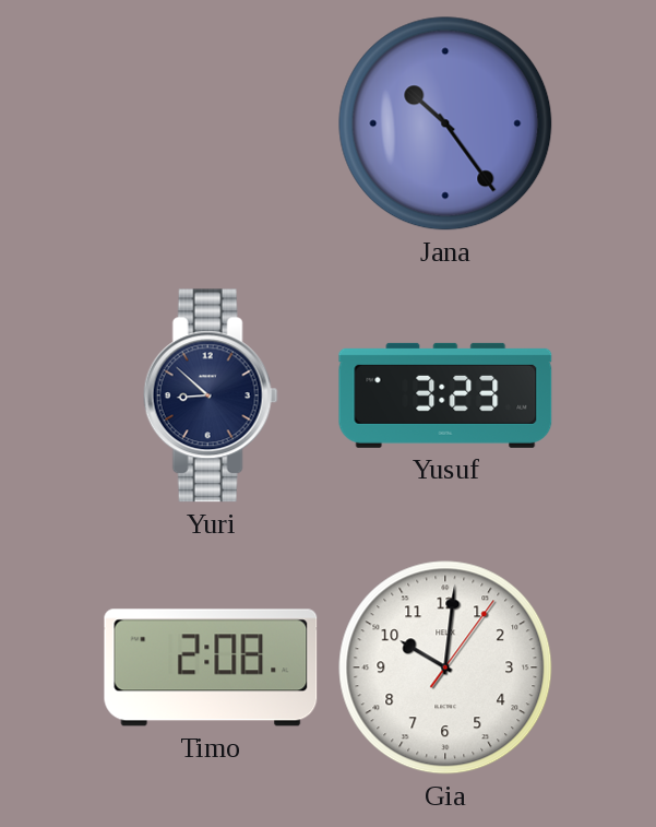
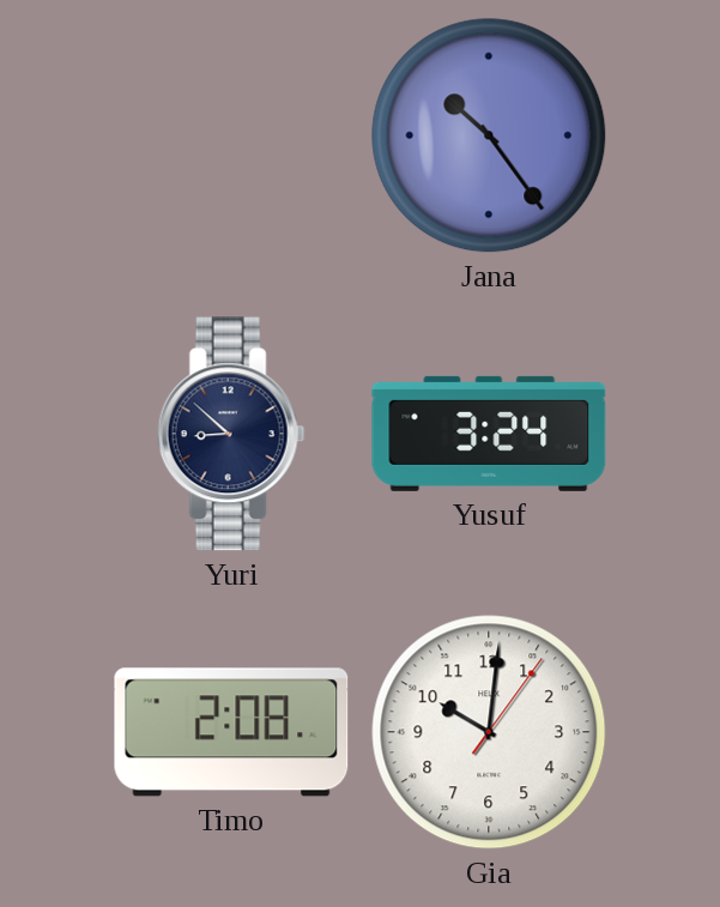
Yusuf: 3:23 -> 3:24 (489, 434)
